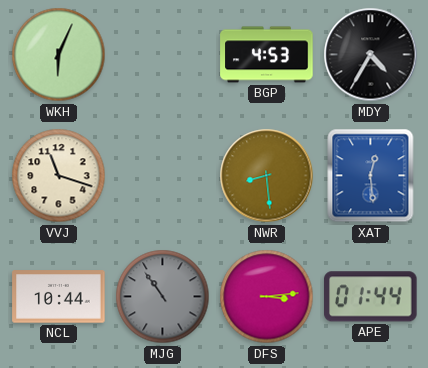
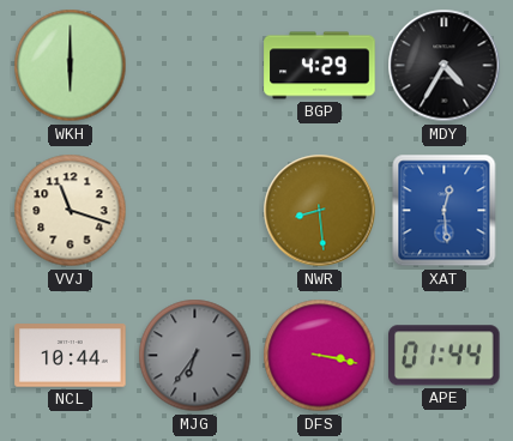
WKH: 6:04 -> 6:00 (71, 66)
BGP: 4:53 -> 4:29 (320, 66)
MJG: 10:54 -> 6:36 (195, 356)
DFS: 3:14 -> 3:17 (320, 356)
